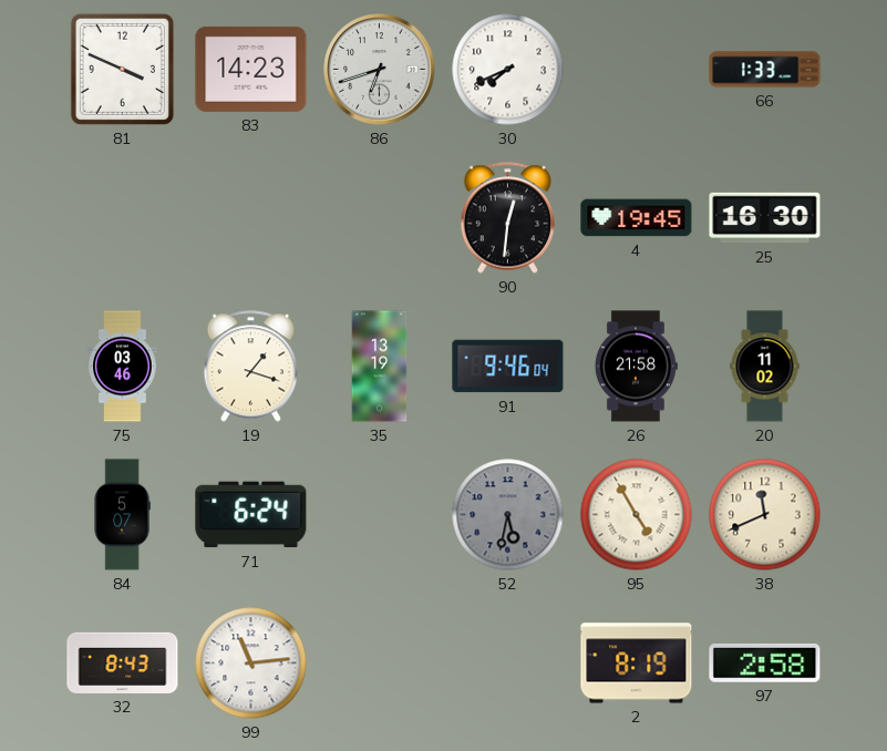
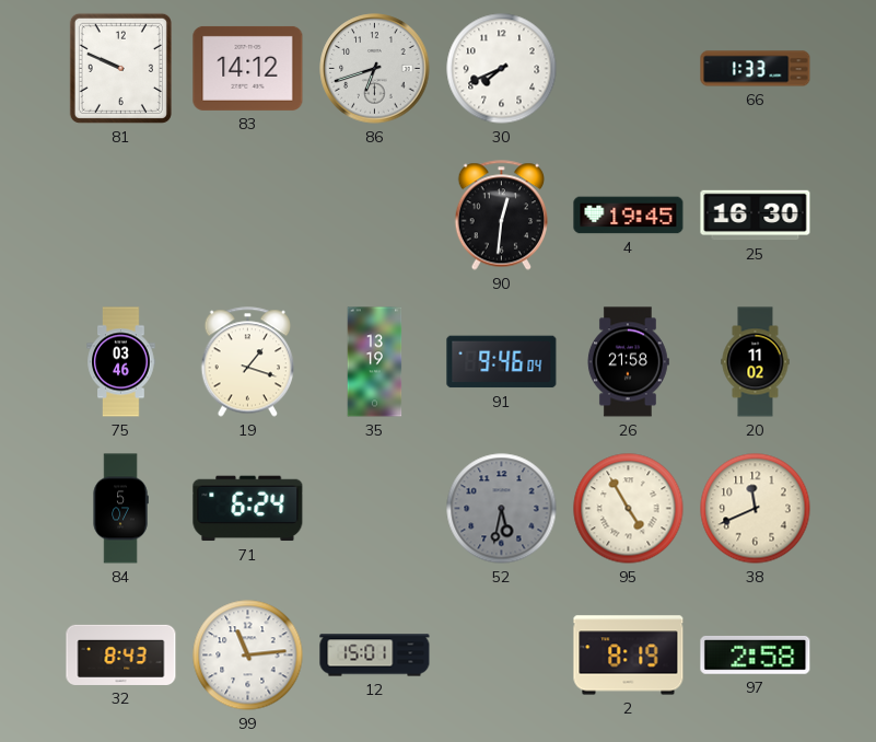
81: 3:49 -> 9:49 (120, 68)
83: 14:23 -> 14:12 (248, 68)
12: none -> 15:01 (375, 656)
